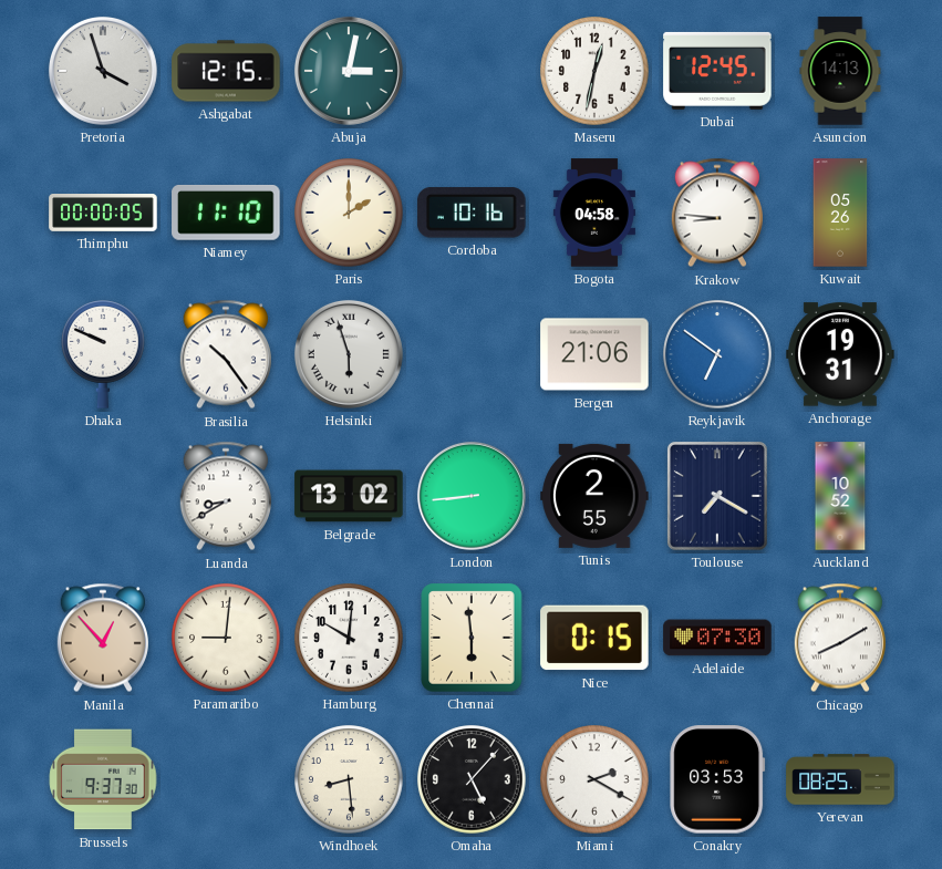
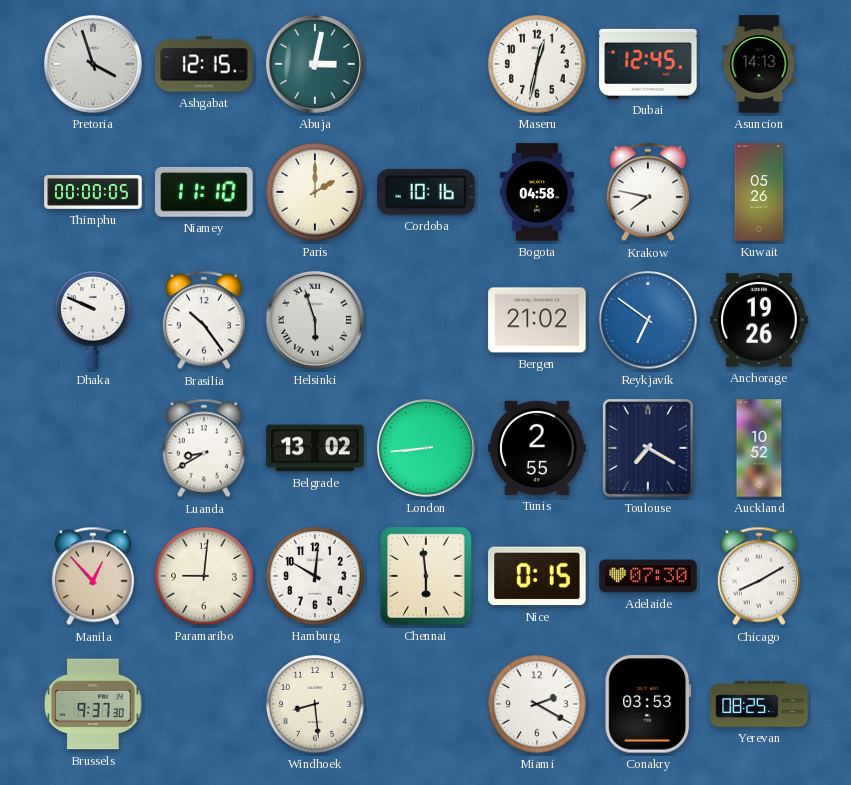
Krakow: 8:46 -> 7:47 (648, 192)
Bergen: 21:06 -> 21:02 (537, 320)
Anchorage: 19:31 -> 19:26 (759, 320)
Omaha: 5:07 -> none (472, 779)
